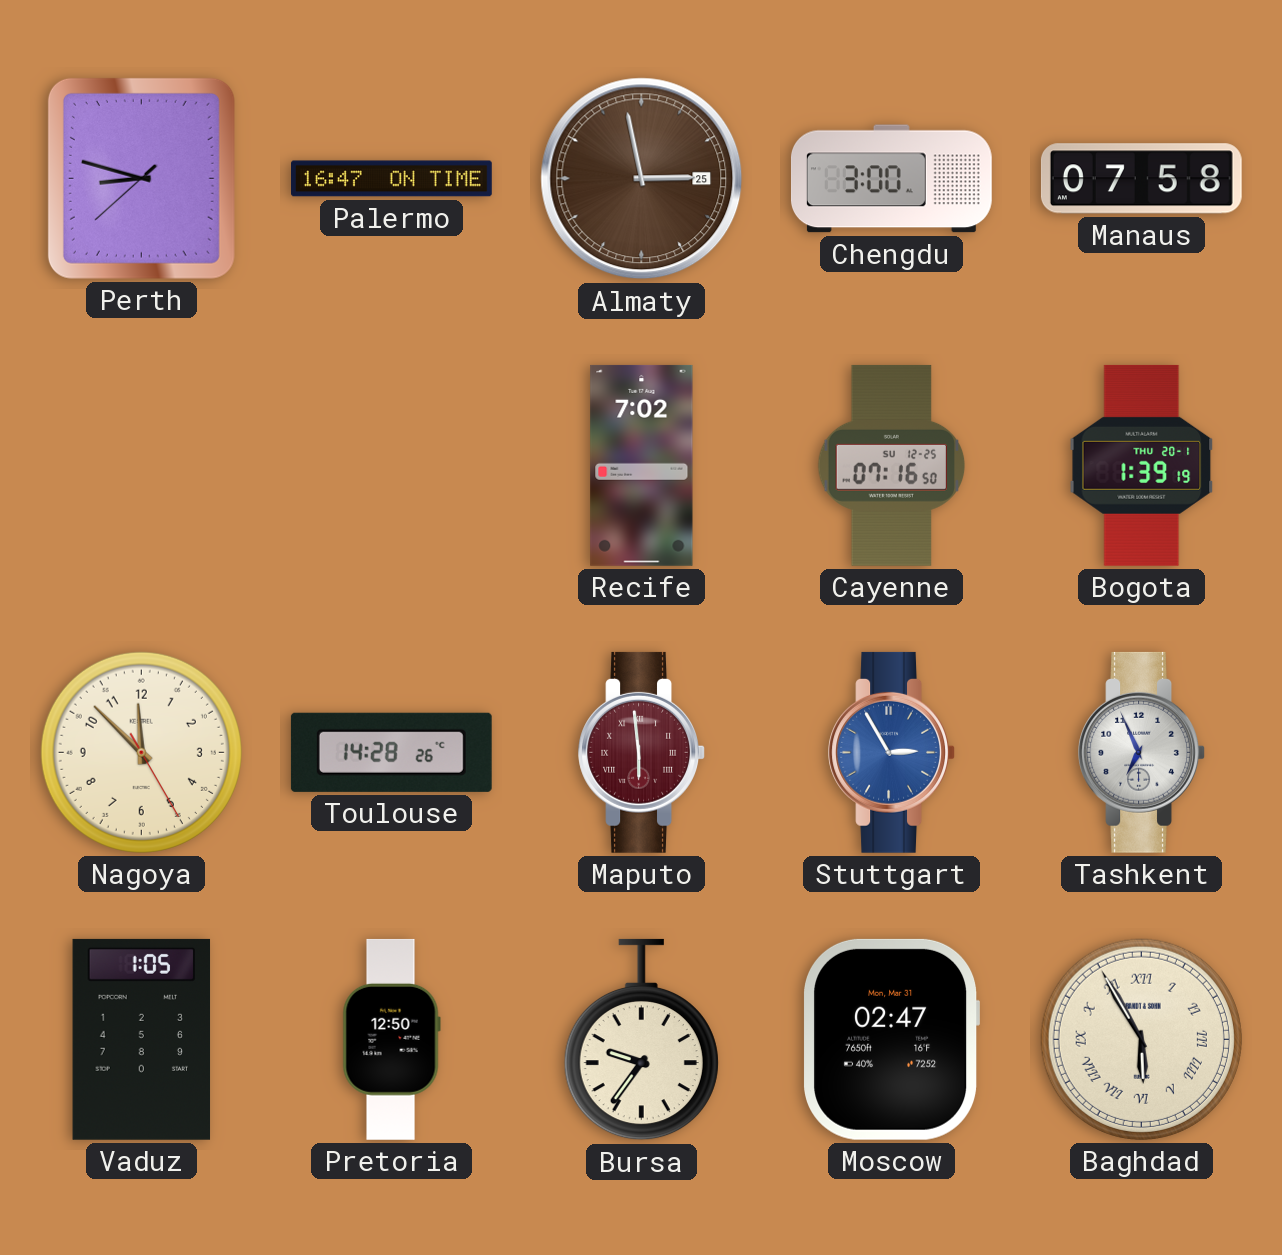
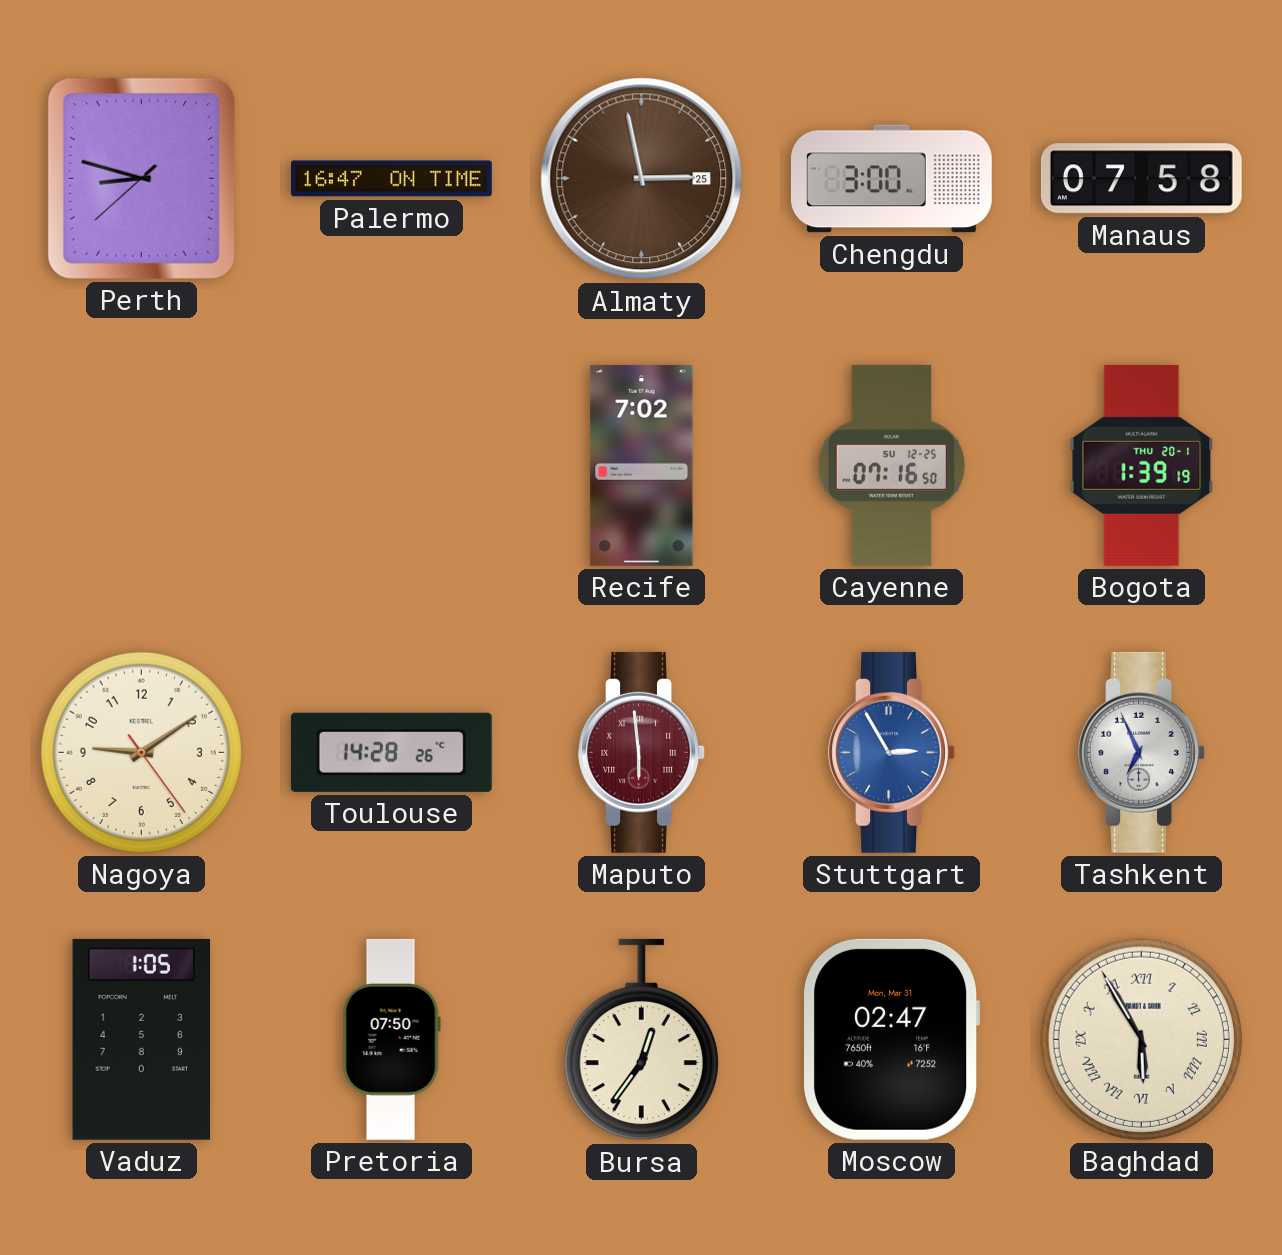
Nagoya: 11:52 -> 9:09 (141, 752)
Pretoria: 12:50 -> 07:50 (391, 1039)
Bursa: 9:36 -> 12:36 (641, 1040)
